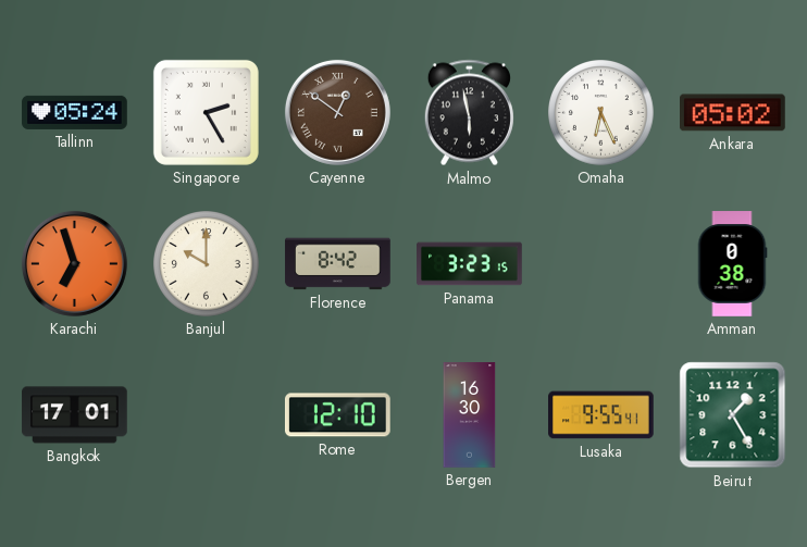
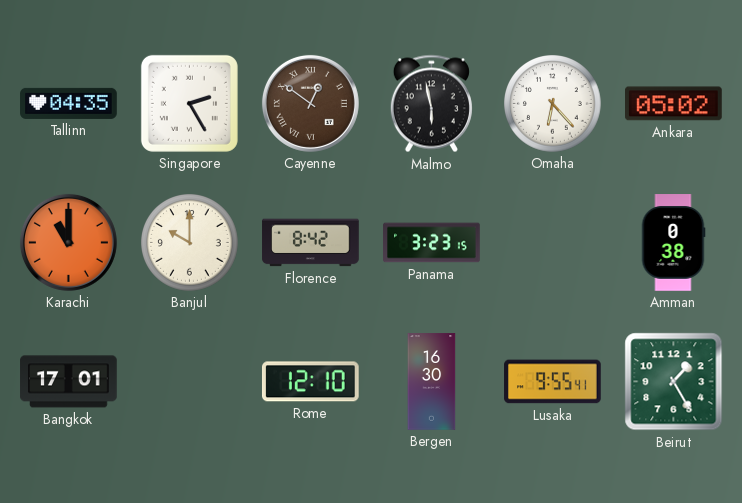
Tallinn: 05:24 -> 04:35 (69, 103)
Omaha: 6:26 -> 6:23 (553, 104)
Karachi: 6:57 -> 11:00 (68, 242)
